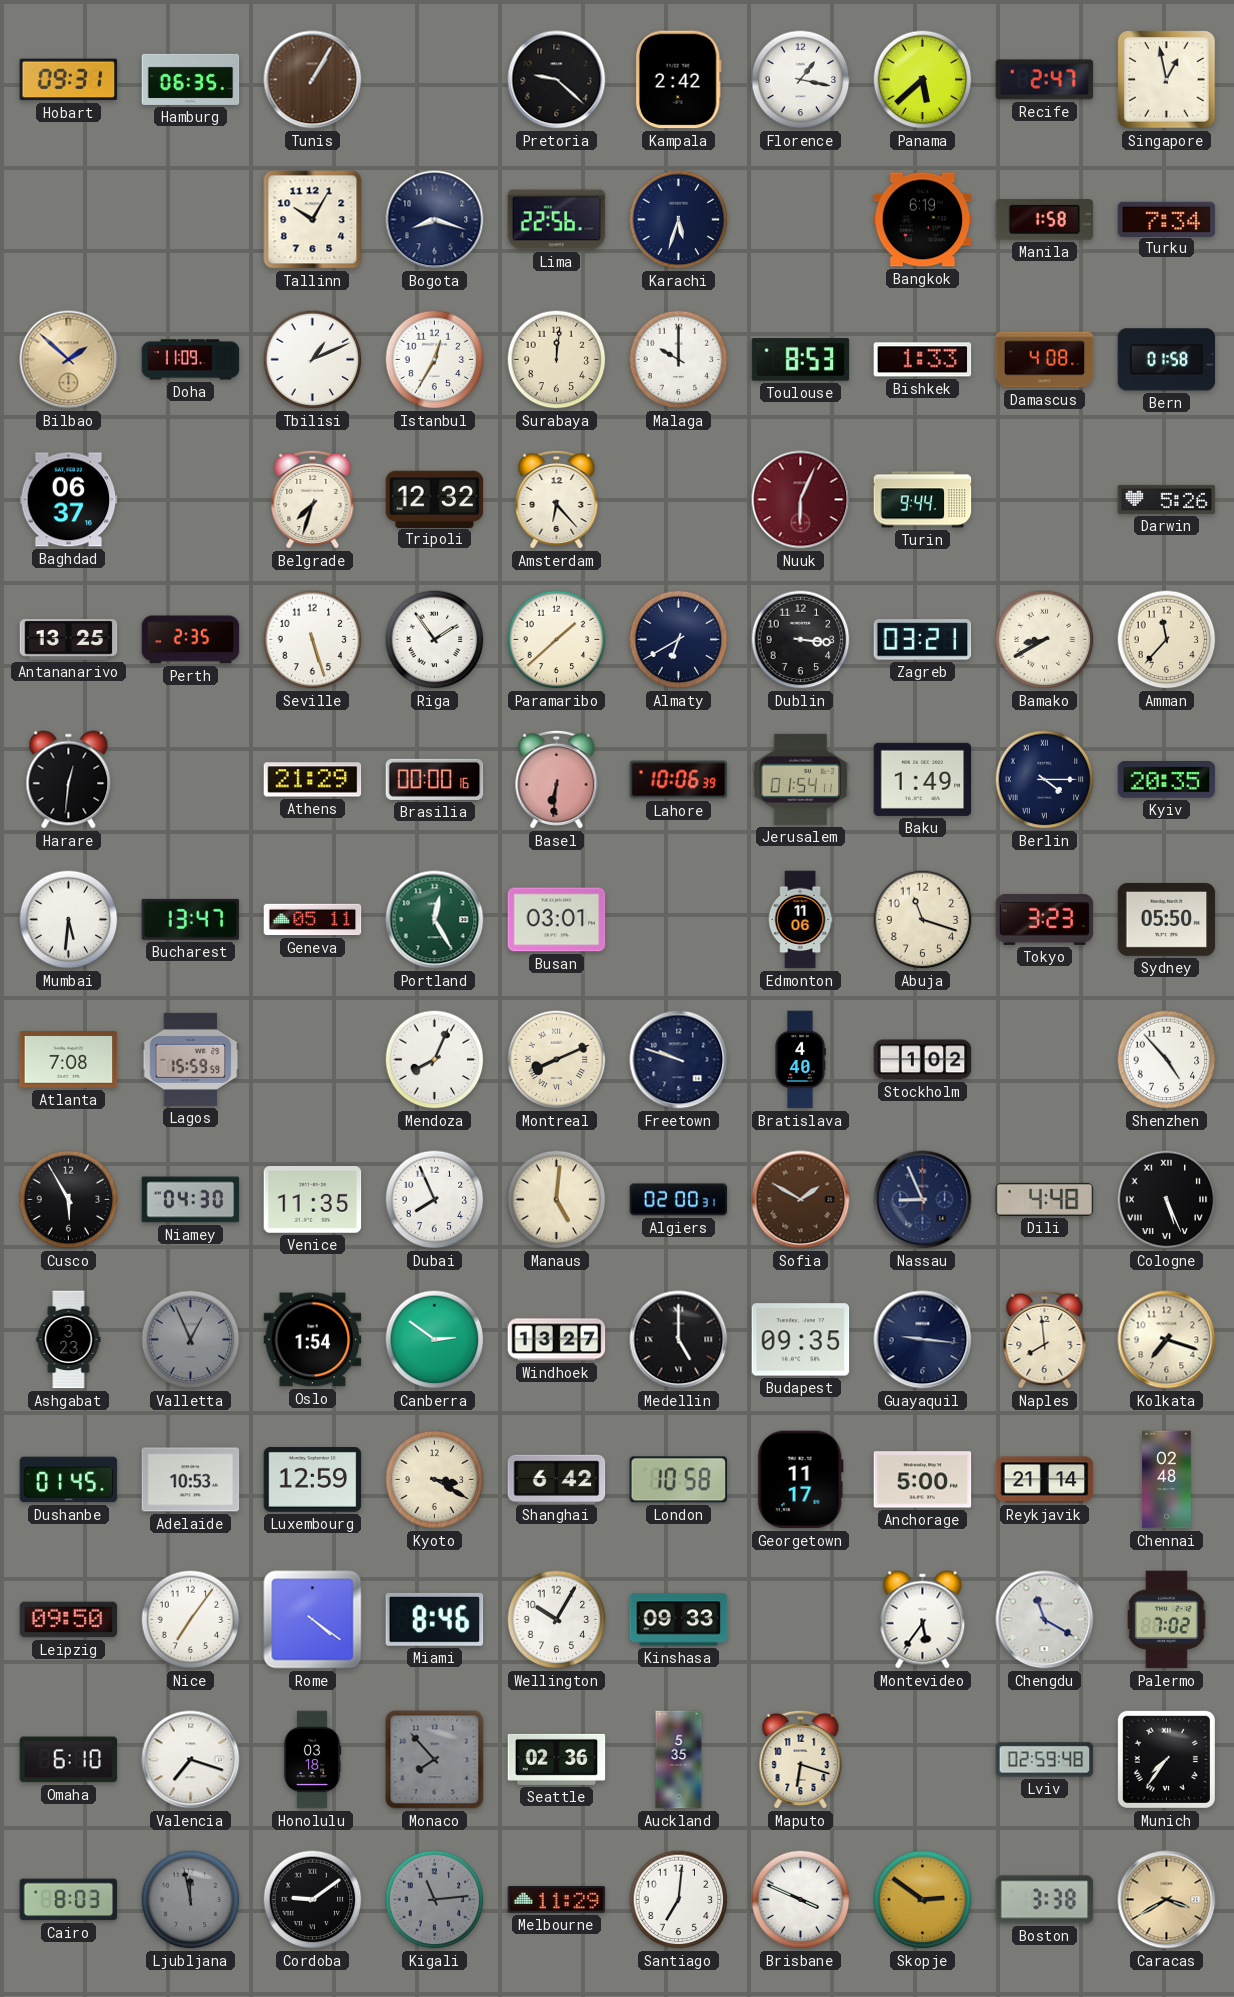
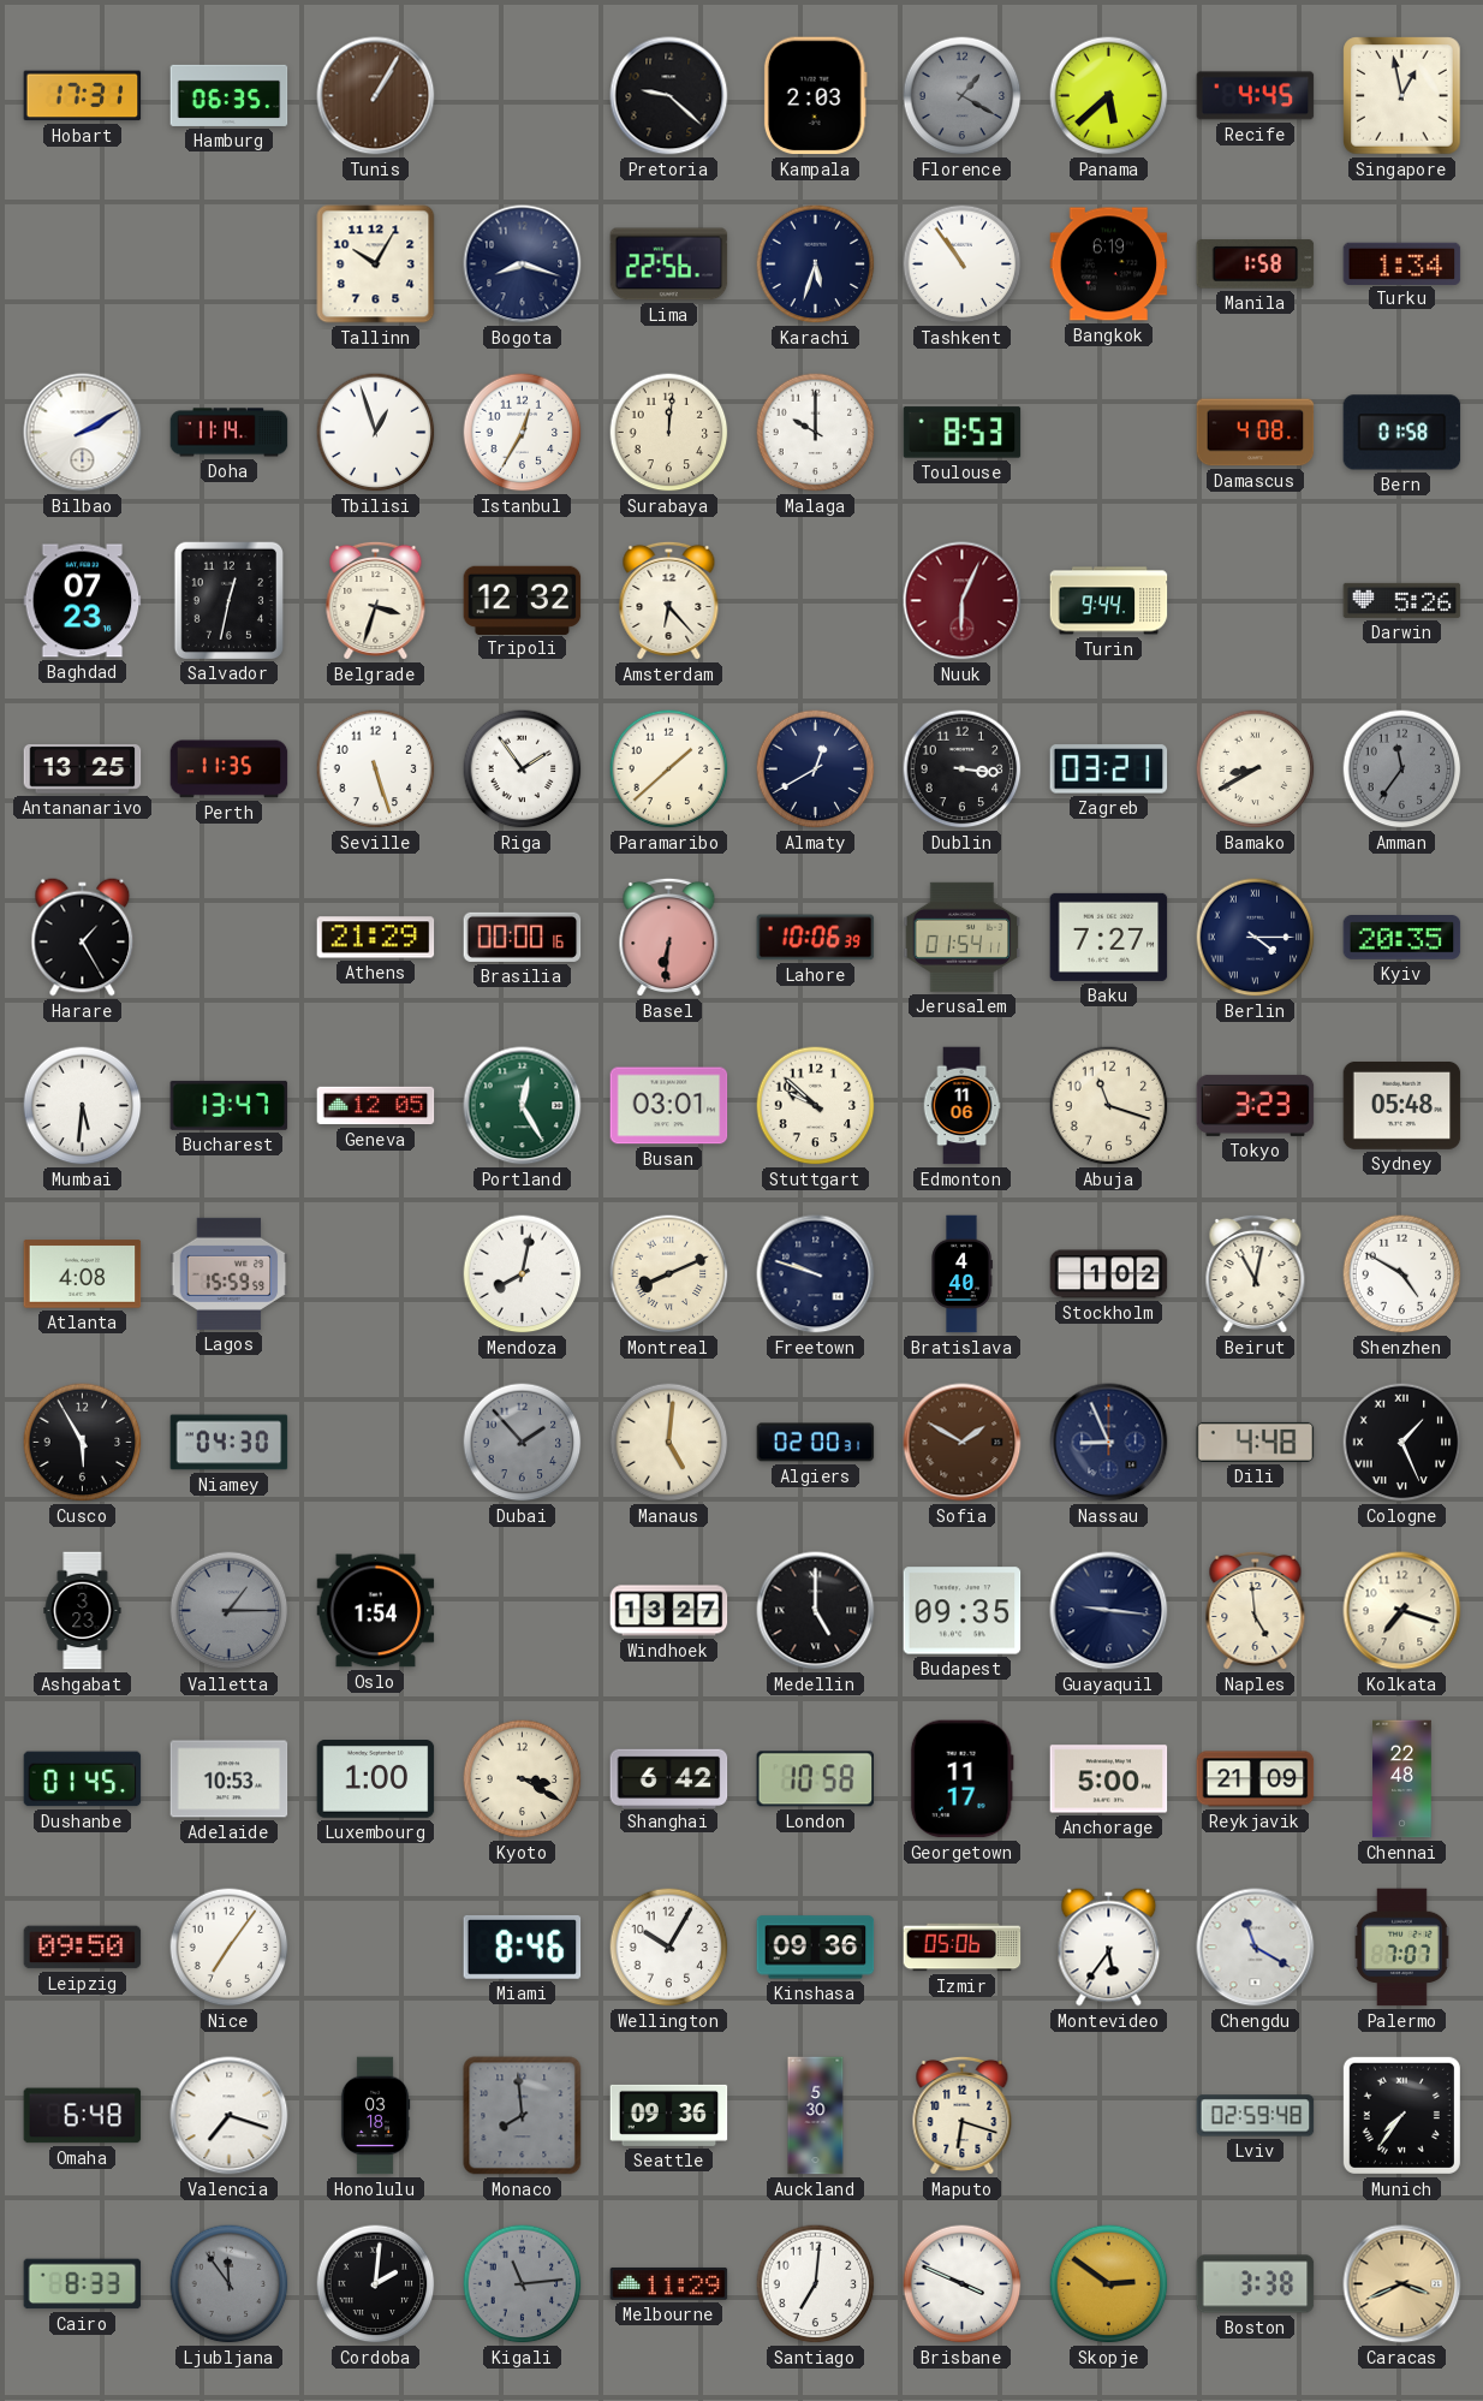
Hobart: 09:31 -> 17:31 (83, 96)
Kampala: 2:42 -> 2:03 (815, 96)
Florence: 1:17 -> 1:20 (963, 96)
Florence dial: white -> grey (963, 96)
Recife: 2:47 -> 4:45 (1256, 96)
Tashkent: none -> 10:54 (963, 265)
Turku: 7:34 -> 1:34 (1402, 263)
Bilbao: 1:52 -> 2:10 (83, 433)
Bilbao dial: champagne -> white (83, 433)
Doha: 11:09 -> 11:14 (230, 433)
Tbilisi: 1:11 -> 12:57 (376, 433)
Bishkek: 1:33 -> none (923, 360)
Baghdad: 06:37 -> 07:23 (83, 601)
Salvador: none -> 12:32 (228, 600)
Belgrade: 7:33 -> 3:33 (376, 600)
Perth: 2:35 -> 11:35 (230, 769)
Almaty: 6:40 -> 12:40 (816, 769)
Amman: 11:37 -> 11:36 (1402, 769)
Amman dial: cream -> grey (1402, 769)
Harare: 12:31 -> 1:25 (83, 938)
Baku: 1:49 -> 7:27 (1109, 937)
Geneva: 05:11 -> 12:05 (376, 1106)
Stuttgart: none -> 9:52 (816, 1106)
Sydney: 05:50 -> 05:48 (1402, 1105)
Atlanta: 7:08 -> 4:08 (83, 1274)
Mendoza: 8:04 -> 8:02 (523, 1274)
Beirut: none -> 11:02 (1256, 1273)
Shenzhen: 4:53 -> 4:50 (1402, 1274)
Venice: 11:35 -> none (313, 1200)
Dubai: 7:56 -> 1:53 (523, 1443)
Dubai dial: white -> grey (523, 1443)
Cologne: 5:26 -> 1:26 (1402, 1443)
Valletta: 12:56 -> 1:15 (230, 1611)
Canberra: 2:51 -> none (435, 1340)
Naples: 7:59 -> 4:59 (1256, 1610)
Luxembourg: 12:59 -> 1:00 (376, 1779)
Reykjavik: 21:14 -> 21:09 (1256, 1779)
Chennai: 02:48 -> 22:48 (1402, 1779)
Rome: 4:21 -> none (313, 1620)
Kinshasa: 09:33 -> 09:36 (816, 1948)
Izmir: none -> 05:06 (963, 1948)
Palermo: 7:02 -> 7:07 (1401, 1948)
Omaha: 6:10 -> 6:48 (83, 2116)
Monaco: 7:53 -> 7:59 (523, 2116)
Seattle: 02:36 -> 09:36 (669, 2115)
Auckland: 5:35 -> 5:30 (816, 2116)
Cairo: 8:03 -> 8:33 (83, 2284)
Ljubljana: 11:58 -> 11:54 (230, 2284)
Cordoba: 9:09 -> 2:01 (376, 2284)
Caracas: 3:40 -> 3:41 (1402, 2284)
